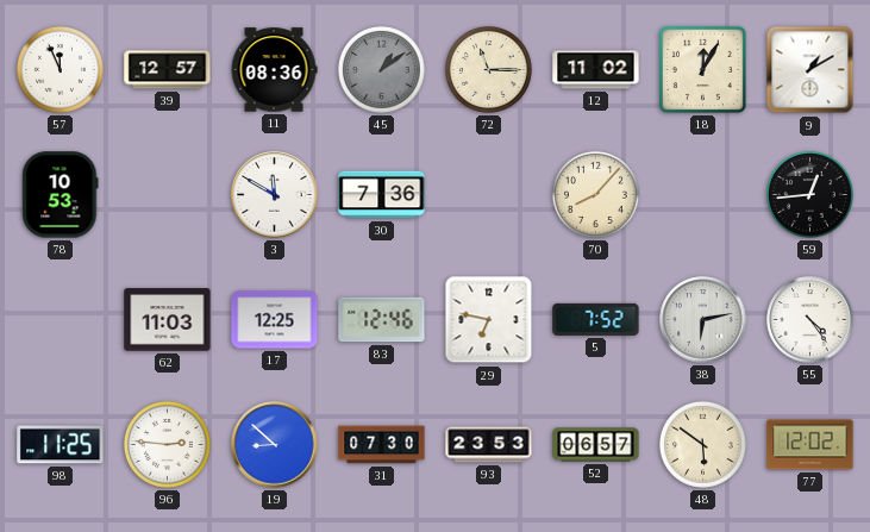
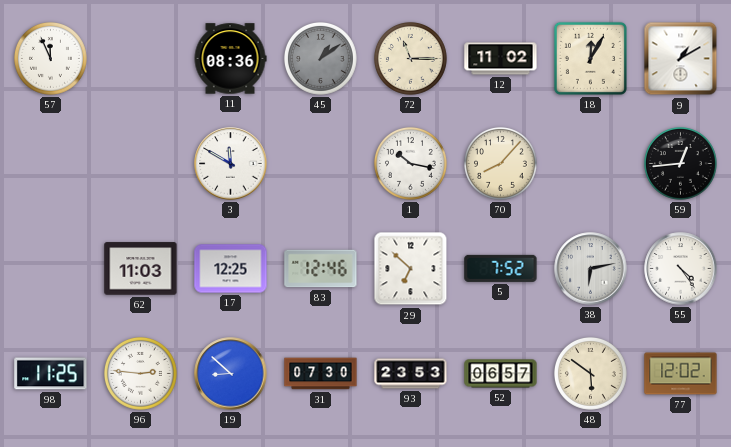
39: 12:57 -> none (168, 70)
78: 10:53 -> none (61, 195)
30: 7:36 -> none (382, 195)
1: none -> 10:17 (410, 163)
29: 6:47 -> 6:52 (411, 269)
